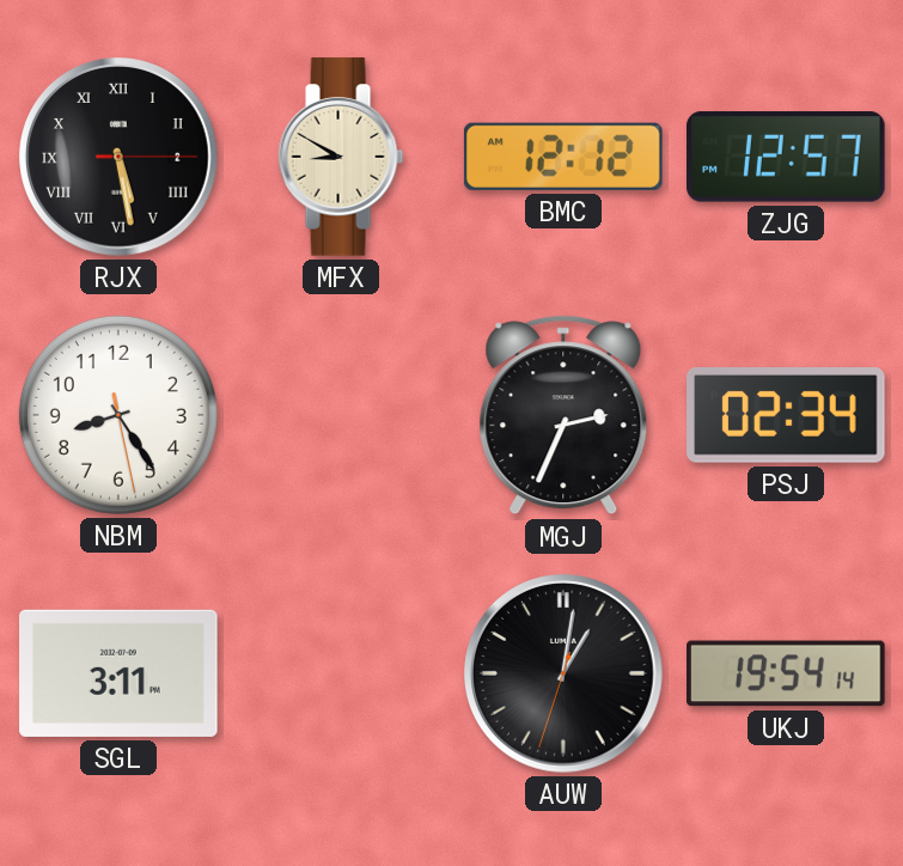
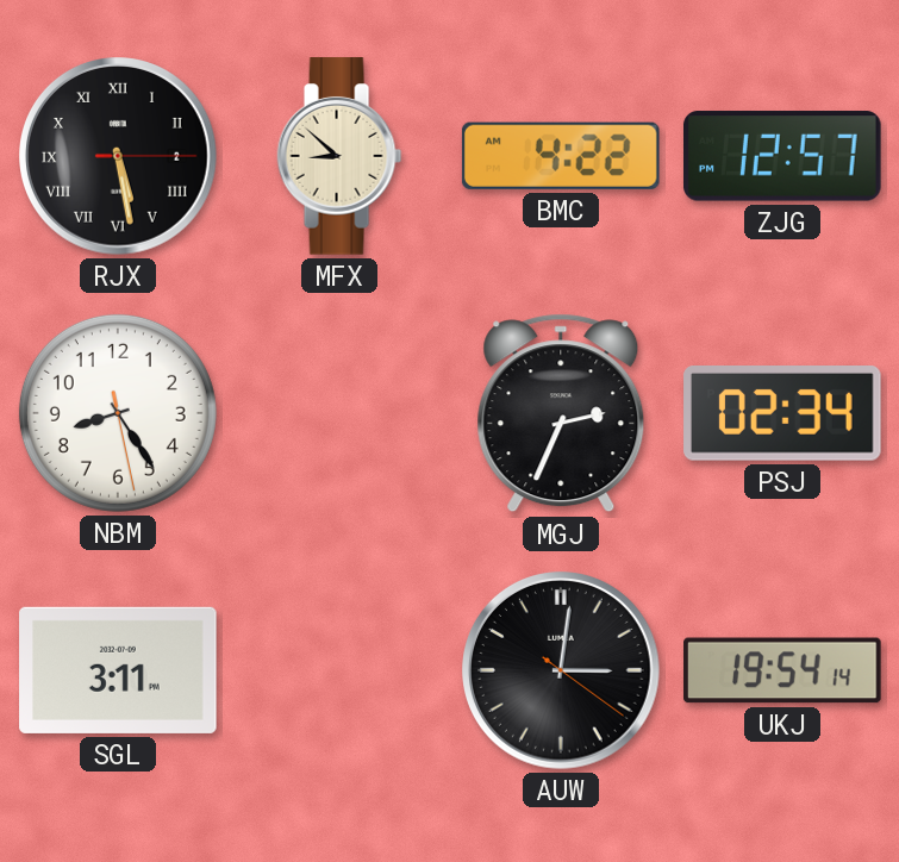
MFX: 8:50 -> 8:52 (339, 156)
BMC: 12:12 -> 4:22 (561, 156)
AUW: 1:01 -> 3:01 (562, 672)
